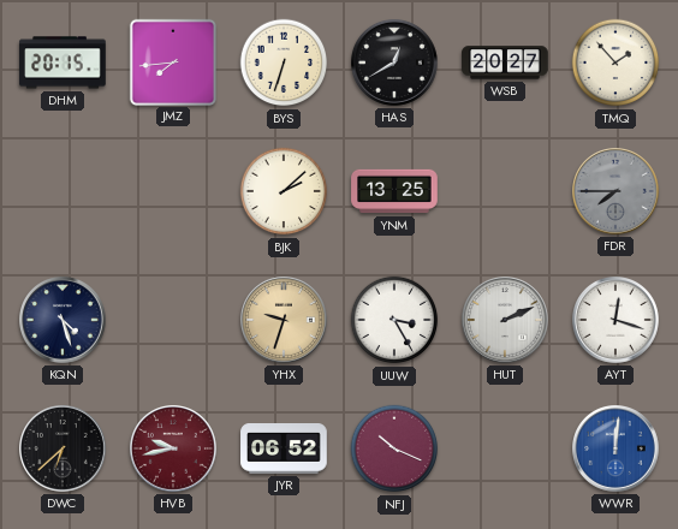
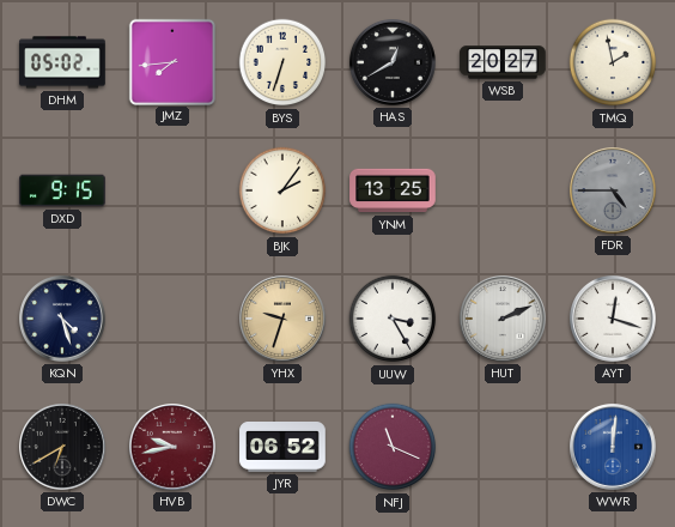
DHM: 20:15 -> 05:02 (62, 62)
TMQ: 1:53 -> 1:58 (613, 62)
DXD: none -> 9:15 (62, 190)
BJK: 2:08 -> 2:06 (282, 190)
FDR: 7:45 -> 4:45 (614, 192)
DWC: 6:38 -> 6:40 (63, 448)
NFJ: 10:19 -> 11:19 (393, 447)
